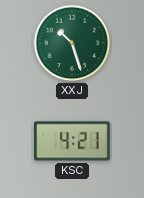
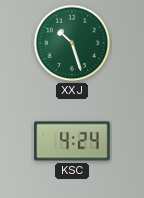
KSC: 4:21 -> 4:24 (72, 141)
